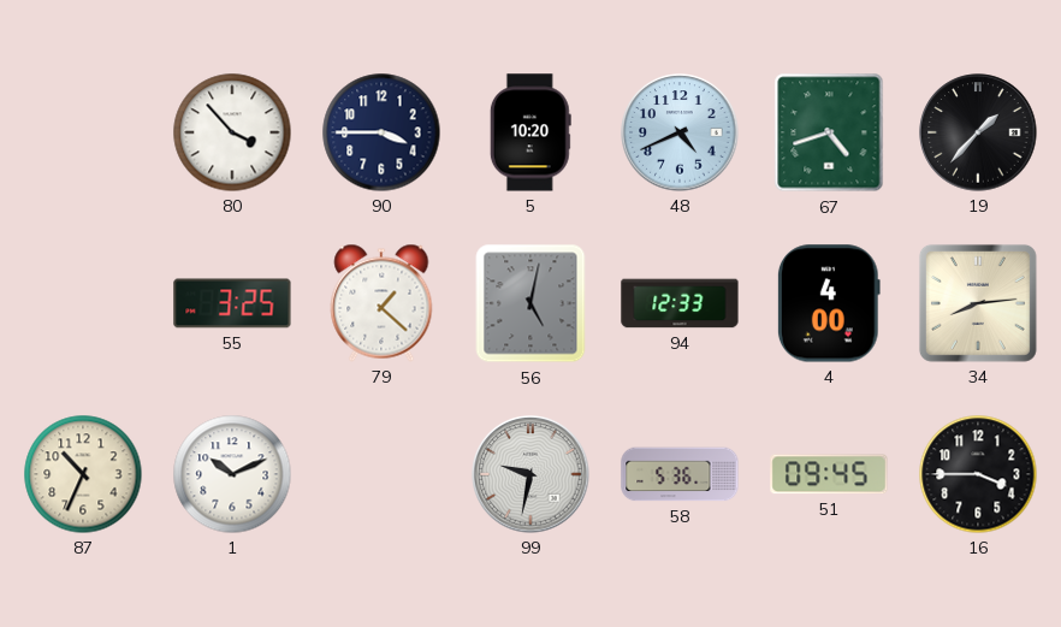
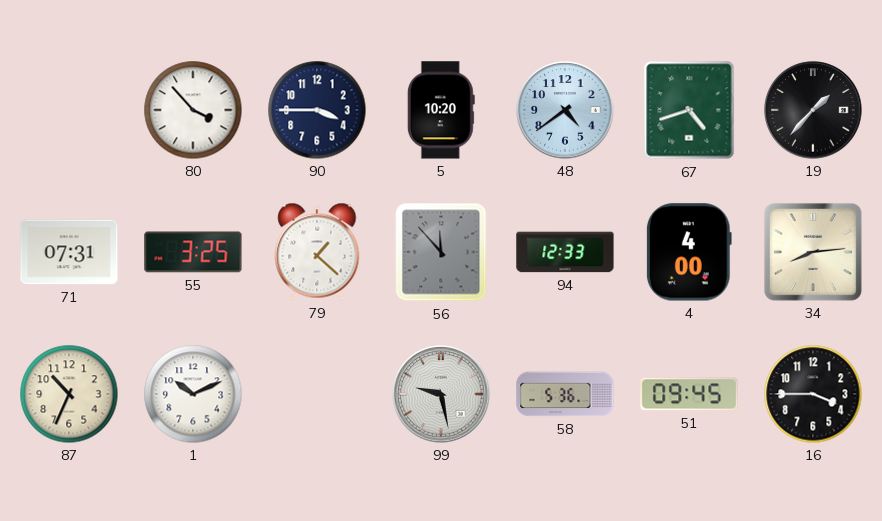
48: 4:41 -> 4:39 (565, 110)
71: none -> 07:31 (69, 252)
56: 5:02 -> 11:53 (441, 252)
99: 9:32 -> 9:28 (441, 394)
